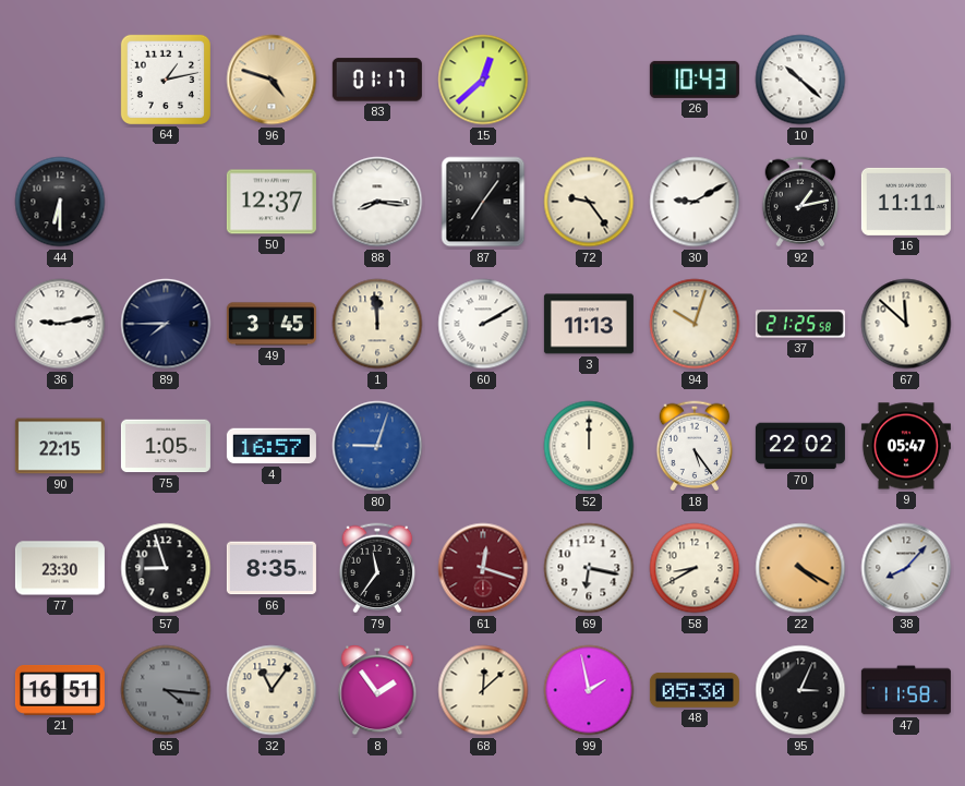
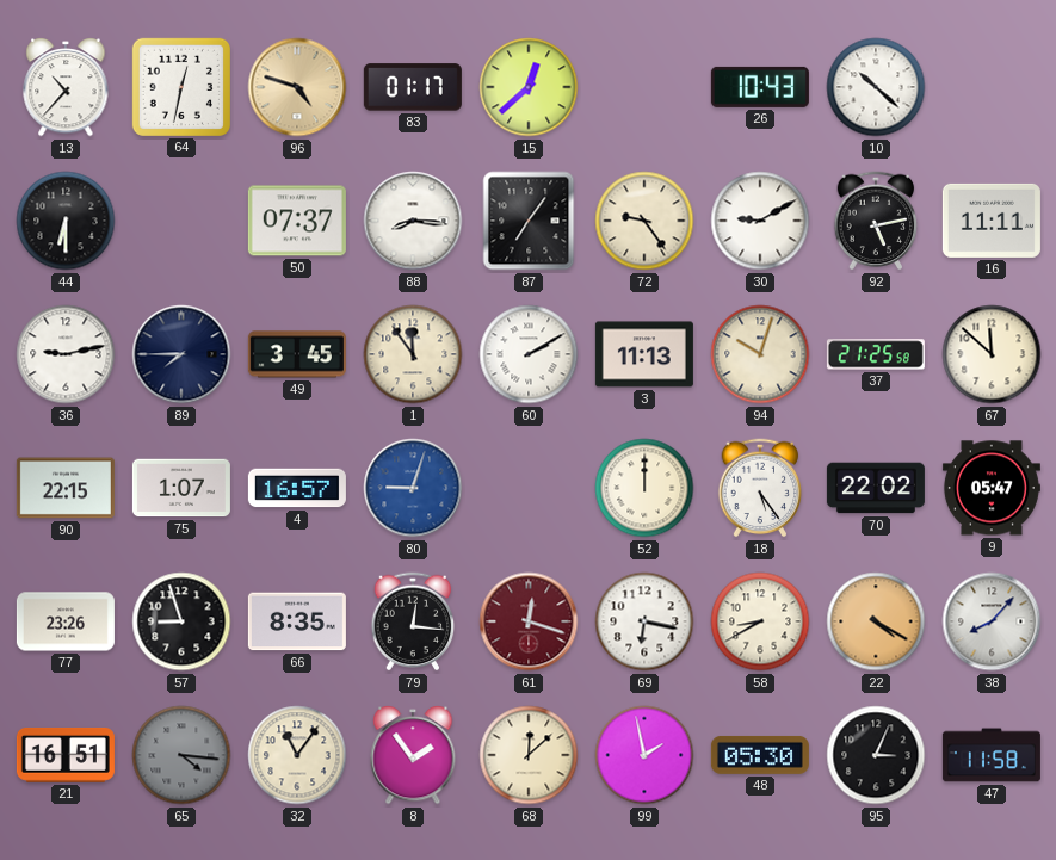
13: none -> 10:37 (66, 88)
64: 1:13 -> 12:32 (181, 87)
50: 12:37 -> 07:37 (297, 221)
92: 1:13 -> 5:13 (876, 221)
1: 11:59 -> 11:54 (413, 354)
75: 1:05 -> 1:07 (181, 488)
77: 23:30 -> 23:26 (66, 621)
79: 11:36 -> 12:16 (413, 621)
